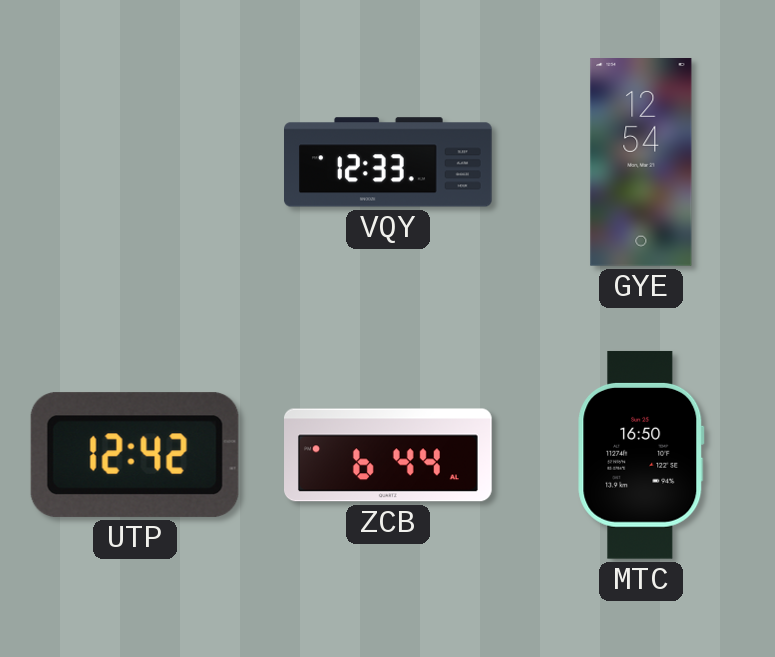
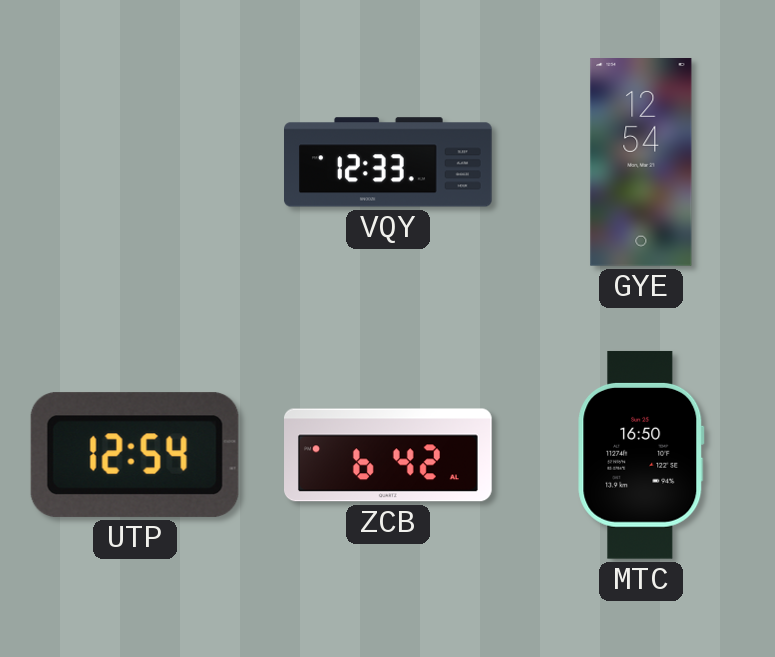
UTP: 12:42 -> 12:54 (135, 455)
ZCB: 6:44 -> 6:42 (389, 455)
